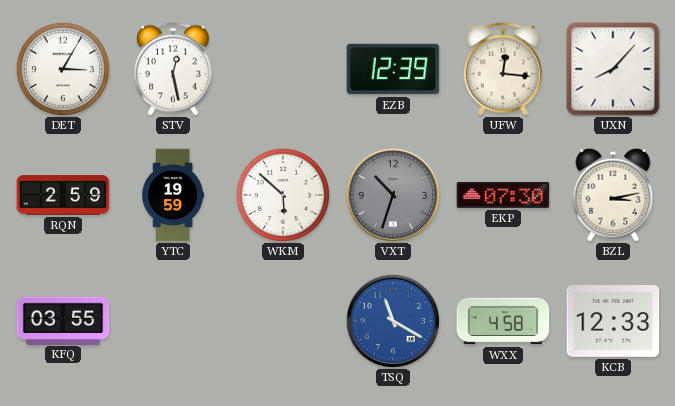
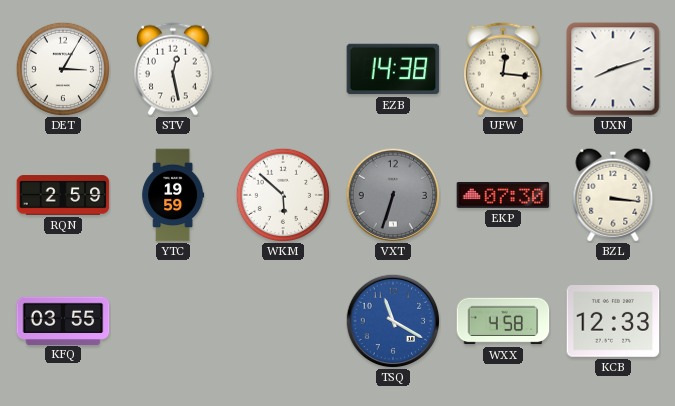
EZB: 12:39 -> 14:38 (393, 69)
UXN: 8:07 -> 8:12 (613, 69)
VXT: 10:33 -> 6:33 (393, 195)
BZL: 3:13 -> 3:16 (613, 195)
